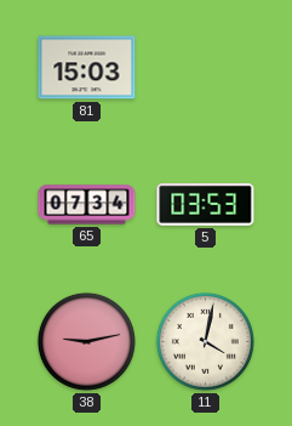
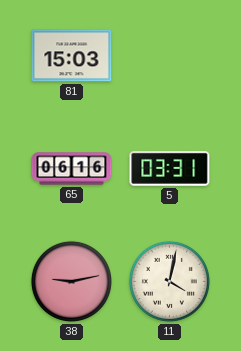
65: 07:34 -> 06:16 (72, 169)
5: 03:53 -> 03:31 (170, 169)
